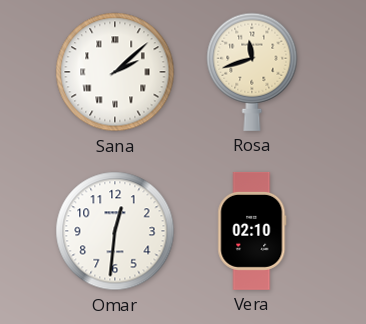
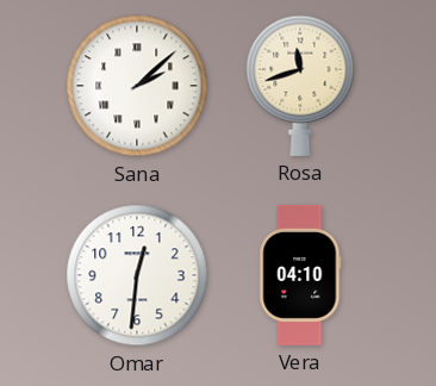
Vera: 02:10 -> 04:10 (300, 275)
